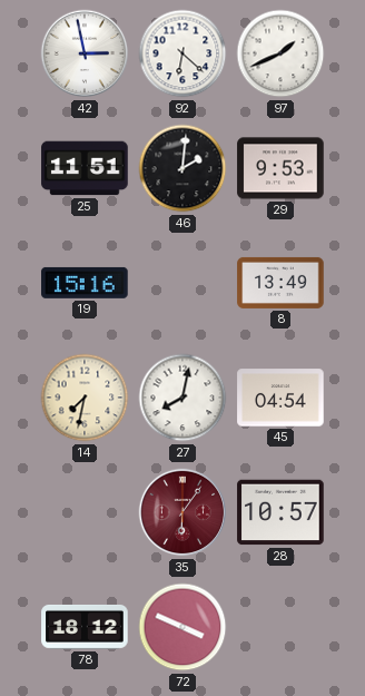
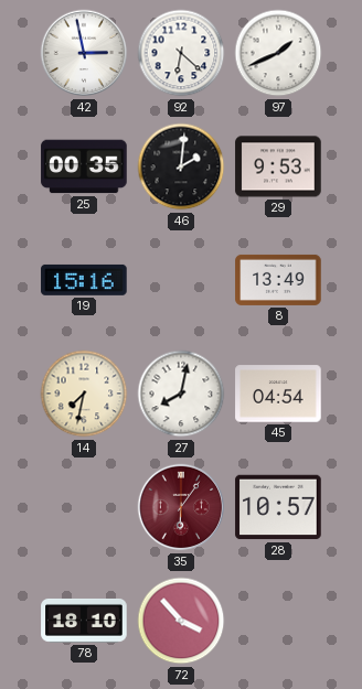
25: 11:51 -> 00:35 (84, 166)
78: 18:12 -> 18:10 (84, 621)
72: 3:49 -> 3:53 (181, 621)
